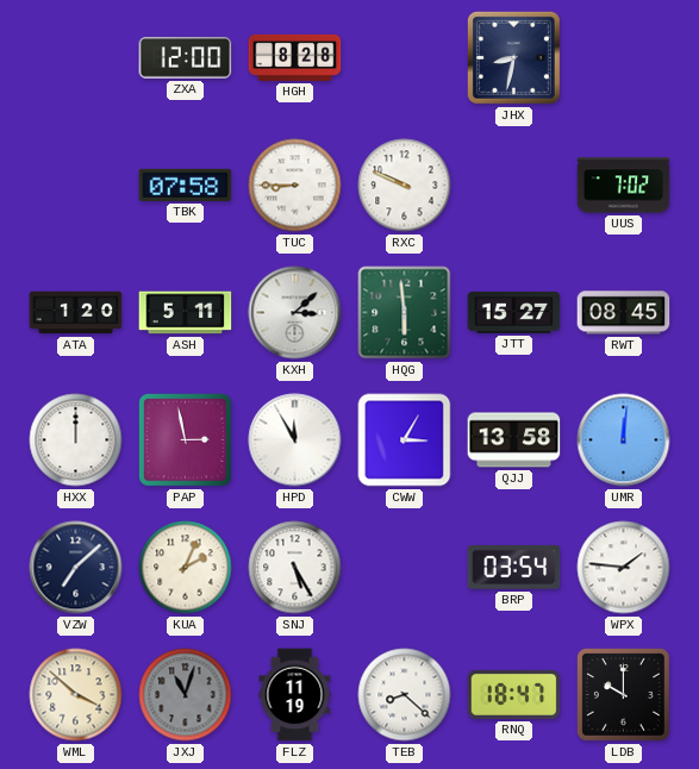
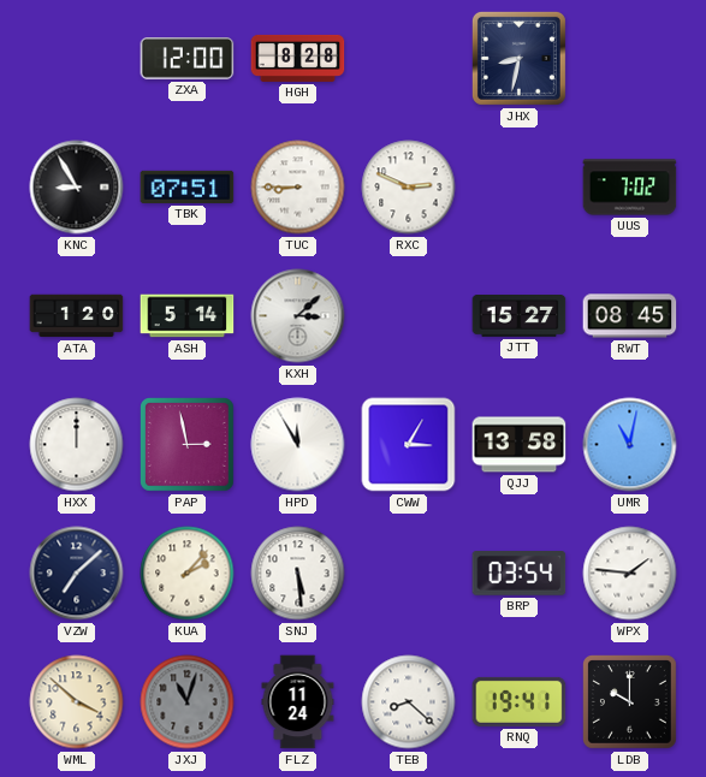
KNC: none -> 8:55 (77, 188)
TBK: 07:58 -> 07:51 (188, 186)
RXC: 9:49 -> 2:49 (409, 188)
ASH: 5:11 -> 5:14 (188, 316)
HQG: 5:59 -> none (405, 313)
UMR: 12:01 -> 11:02 (630, 445)
KUA: 2:04 -> 2:07 (188, 574)
SNJ: 5:25 -> 5:29 (298, 574)
FLZ: 11:19 -> 11:24 (298, 702)
RNQ: 18:47 -> 19:41 (520, 701)
